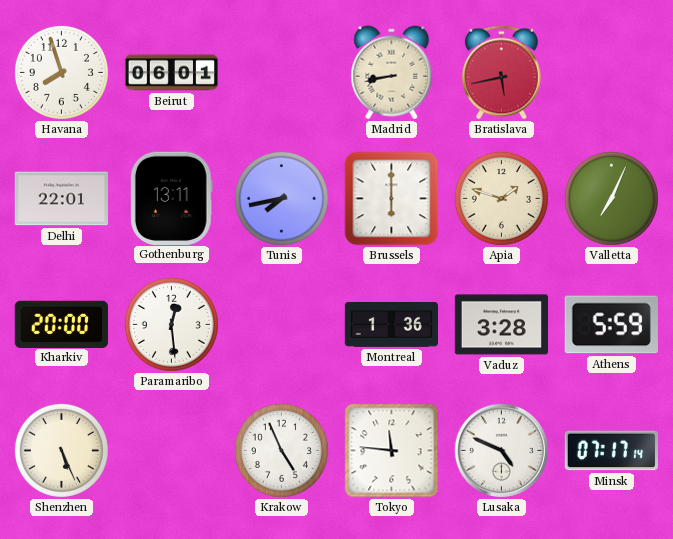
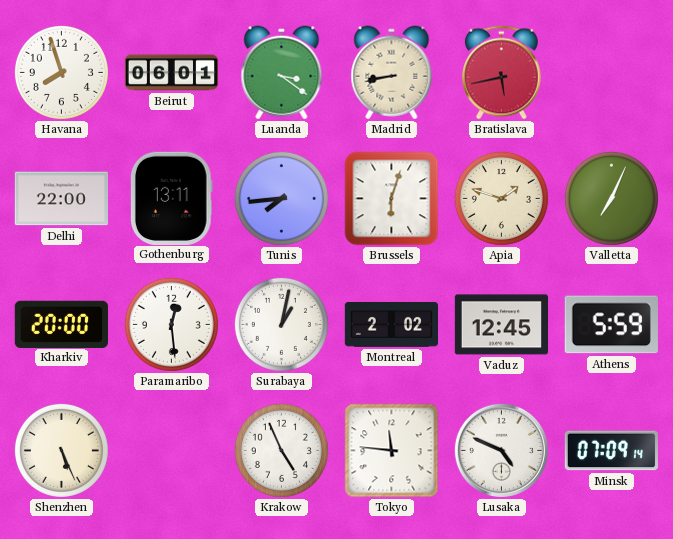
Luanda: none -> 3:21 (282, 73)
Delhi: 22:01 -> 22:00 (61, 199)
Tunis: 7:43 -> 7:44 (281, 198)
Brussels: 6:00 -> 6:03 (392, 199)
Surabaya: none -> 1:02 (281, 324)
Montreal: 1:36 -> 2:02 (392, 325)
Vaduz: 3:28 -> 12:45 (501, 325)
Minsk: 07:17 -> 07:09 (611, 451)
